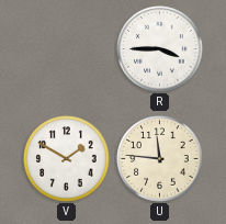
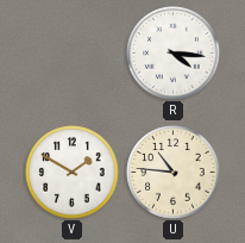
R: 3:45 -> 4:16 (174, 54)
U: 11:46 -> 10:46 (174, 173)
